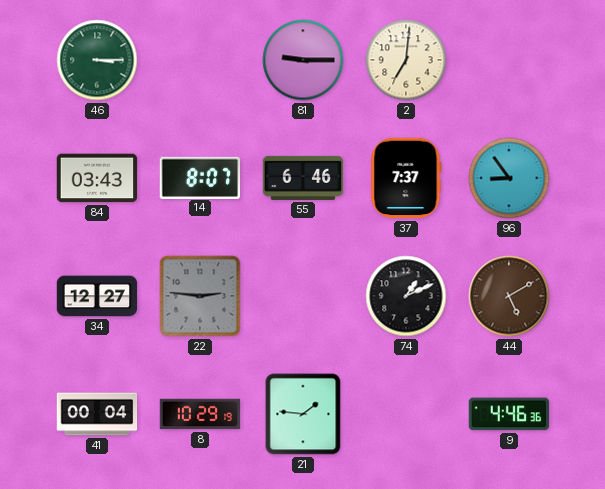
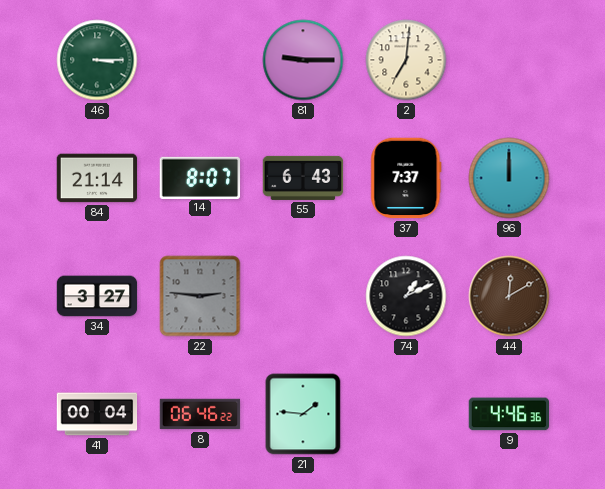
84: 03:43 -> 21:14 (97, 178)
55: 6:46 -> 6:43 (303, 178)
96: 8:54 -> 12:00 (509, 178)
34: 12:27 -> 3:27 (97, 296)
44: 5:10 -> 12:10 (509, 296)
8: 10:29 -> 06:46 (200, 414)
